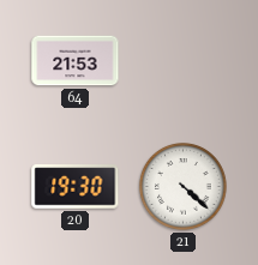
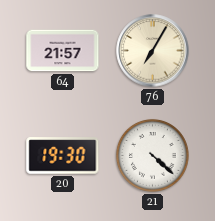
64: 21:53 -> 21:57 (63, 51)
76: none -> 7:05 (153, 51)
